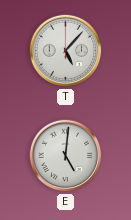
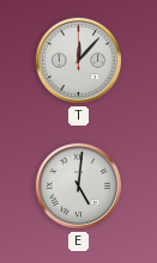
T: 5:07 -> 12:07 (79, 61)
